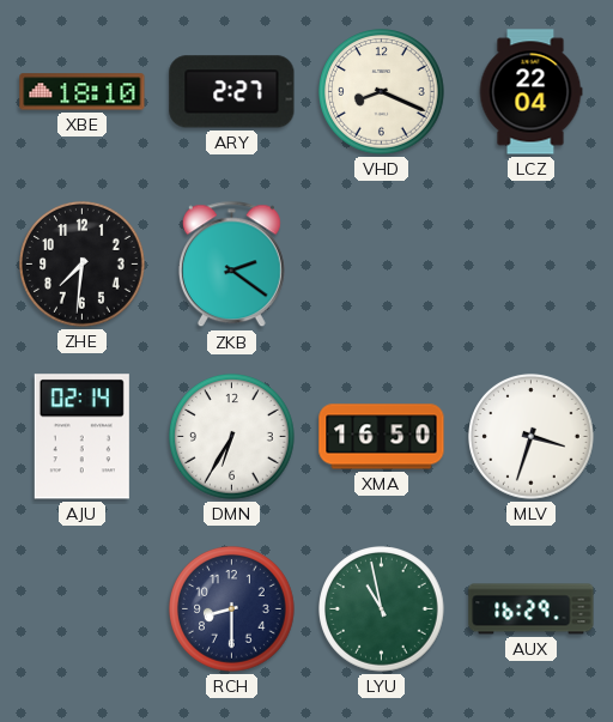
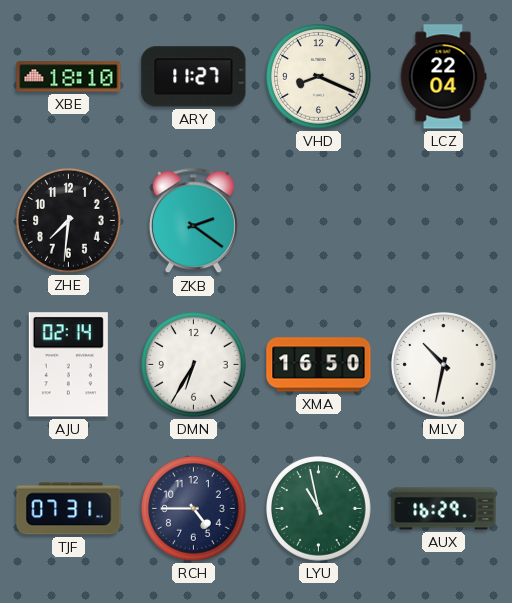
ARY: 2:27 -> 11:27 (194, 77)
MLV: 3:33 -> 10:32 (444, 365)
TJF: none -> 07:31 (69, 509)
RCH: 8:30 -> 4:45 (194, 509)
